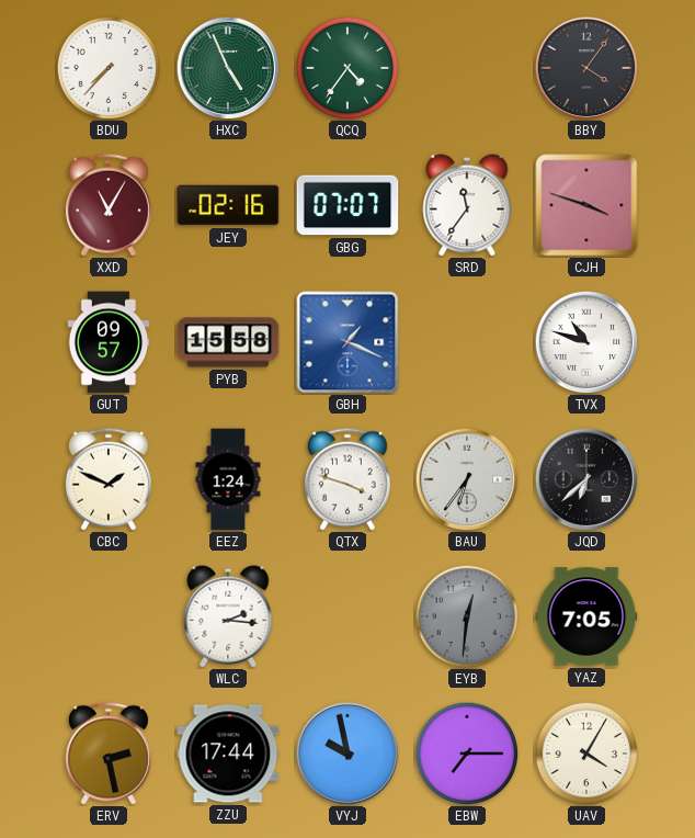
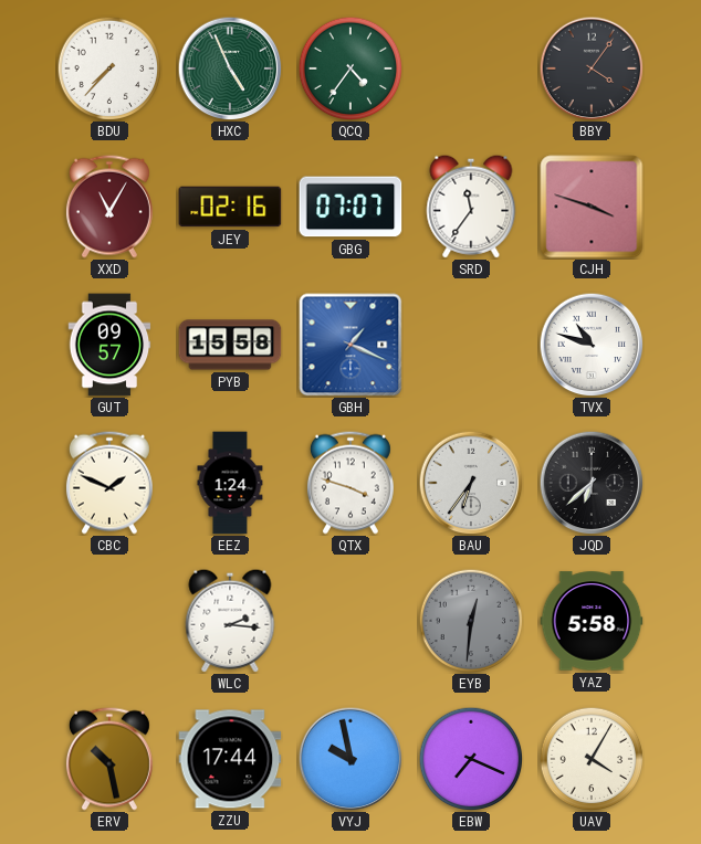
YAZ: 7:05 -> 5:58 (592, 621)
ERV: 2:28 -> 10:28 (109, 759)
EBW: 7:15 -> 7:19 (471, 759)
